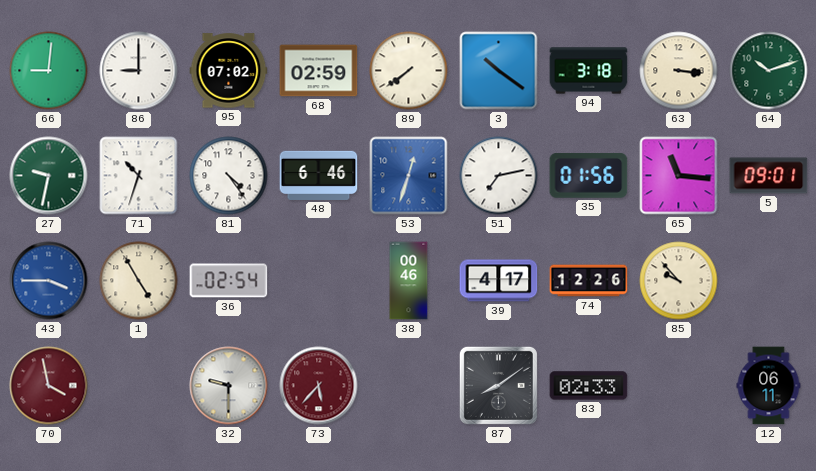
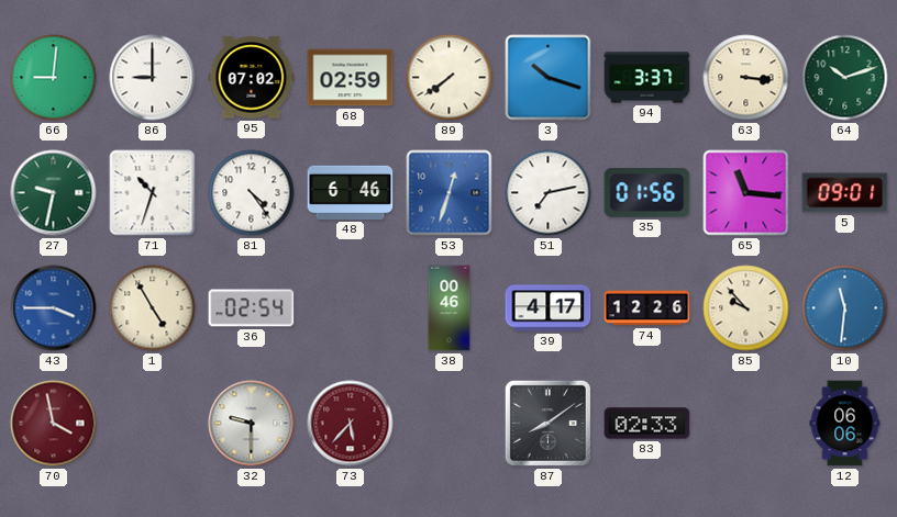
3: 10:21 -> 10:18 (549, 78)
94: 3:18 -> 3:37 (647, 78)
10: none -> 11:31 (845, 308)
12: 06:11 -> 06:06 (845, 424)
